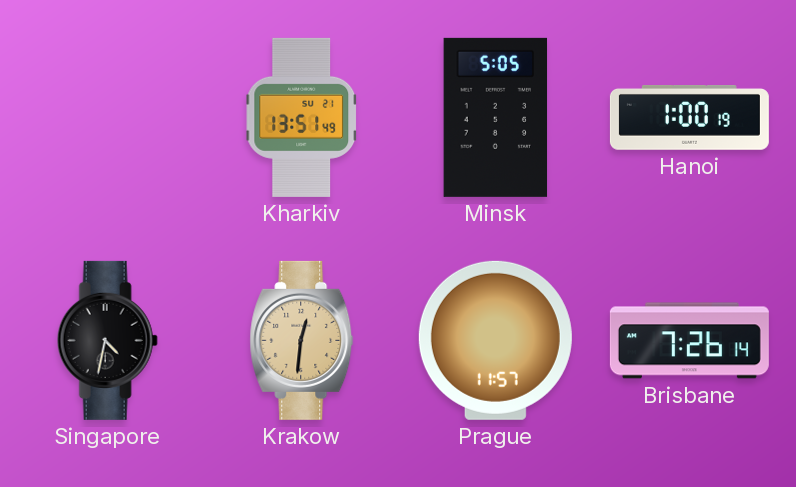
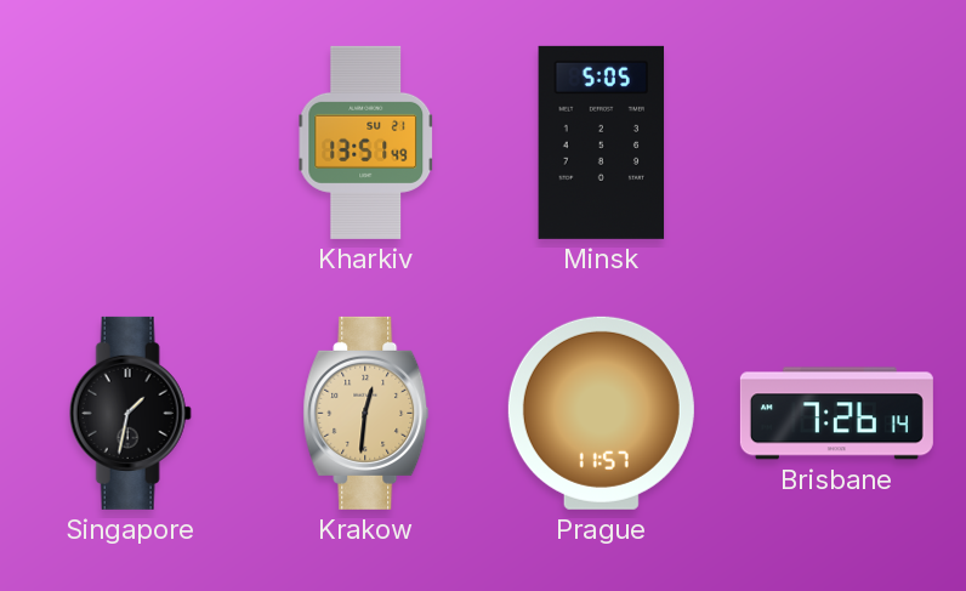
Hanoi: 1:00 -> none (689, 118)
Singapore: 4:32 -> 1:32 (130, 413)
